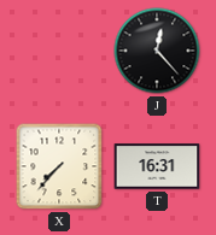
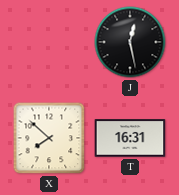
J: 12:23 -> 12:28 (130, 42)
X: 7:37 -> 7:52 (49, 138)
